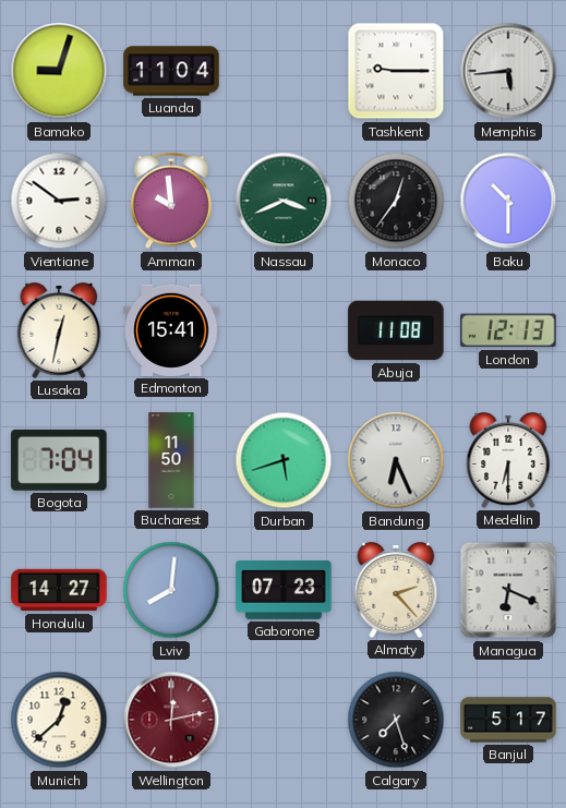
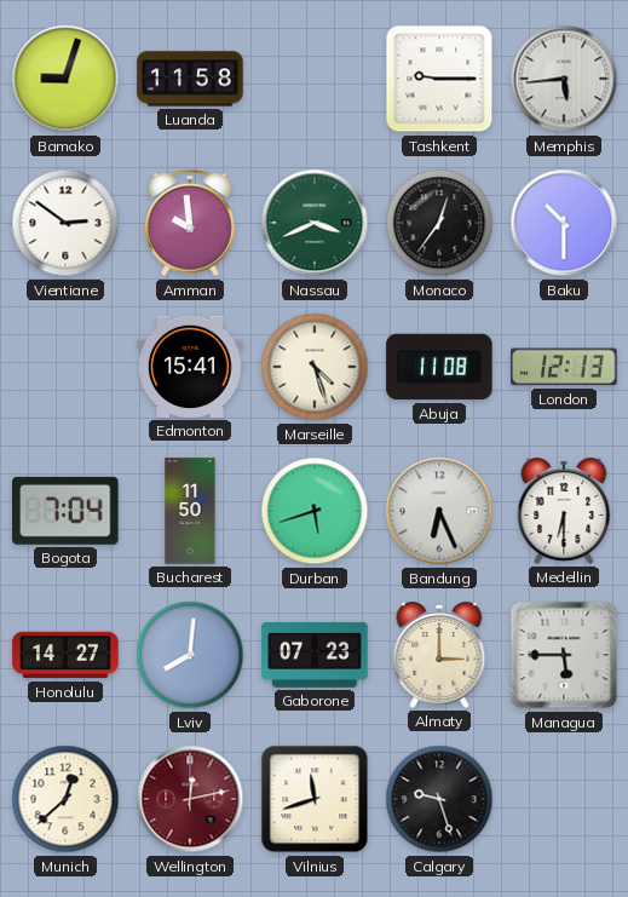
Luanda: 11:04 -> 11:58 (190, 79)
Lusaka: 12:32 -> none (59, 330)
Marseille: none -> 4:27 (315, 367)
Almaty: 2:23 -> 3:00 (439, 655)
Managua: 6:19 -> 5:45 (564, 655)
Vilnius: none -> 11:42 (315, 799)
Calgary: 7:27 -> 9:27 (439, 799)
Banjul: 5:17 -> none (508, 720)
